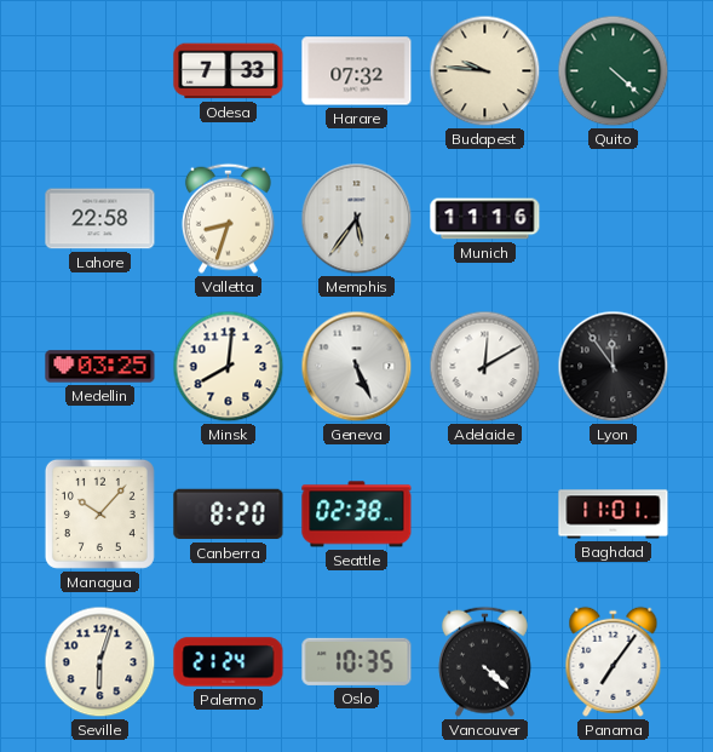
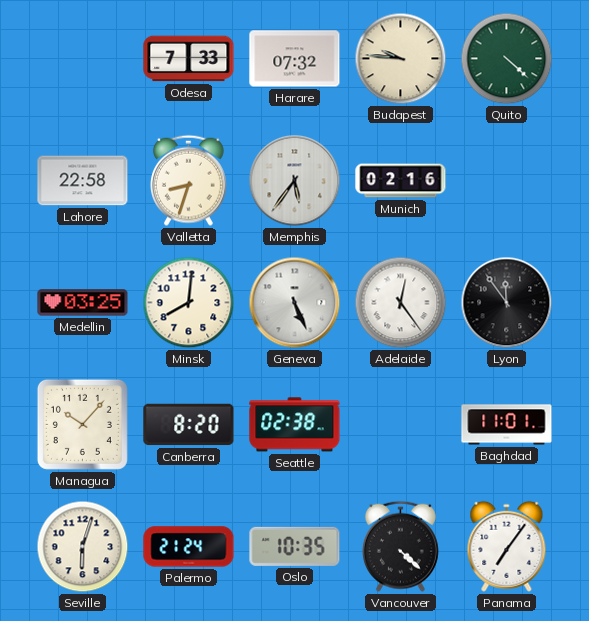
Munich: 11:16 -> 02:16 (401, 181)
Adelaide: 12:10 -> 12:24 (401, 303)
